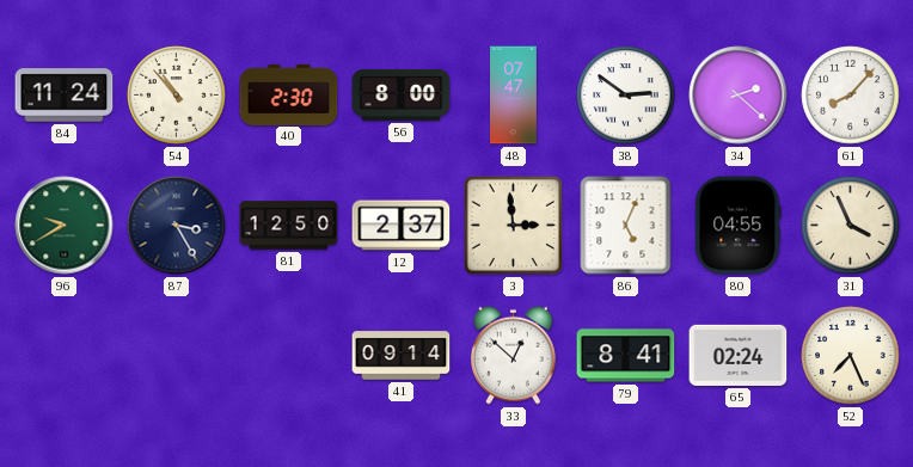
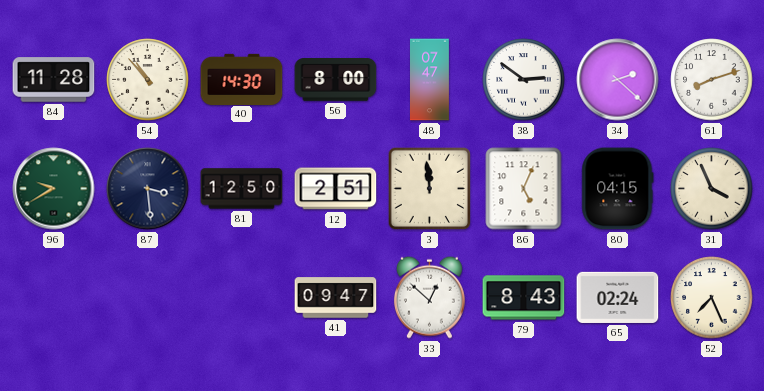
84: 11:24 -> 11:28 (54, 80)
40: 2:30 -> 14:30 (242, 79)
61: 8:07 -> 8:12 (712, 80)
87: 3:25 -> 3:29 (148, 189)
12: 2:37 -> 2:51 (336, 189)
3: 2:59 -> 11:59 (430, 189)
80: 04:55 -> 04:15 (618, 189)
41: 09:14 -> 09:47 (336, 298)
79: 8:41 -> 8:43 (524, 298)
